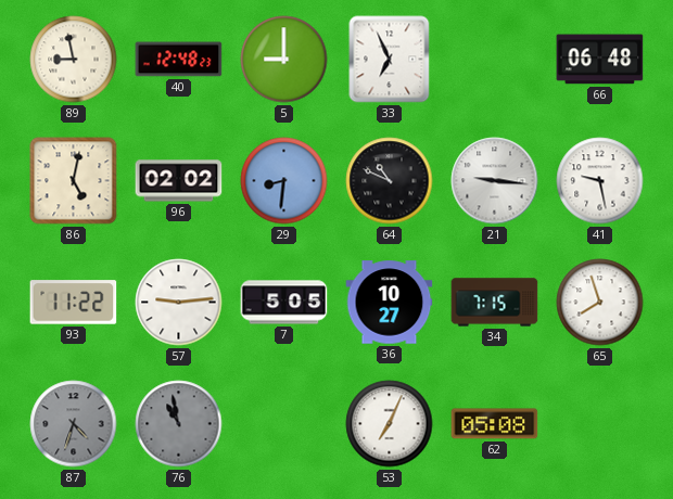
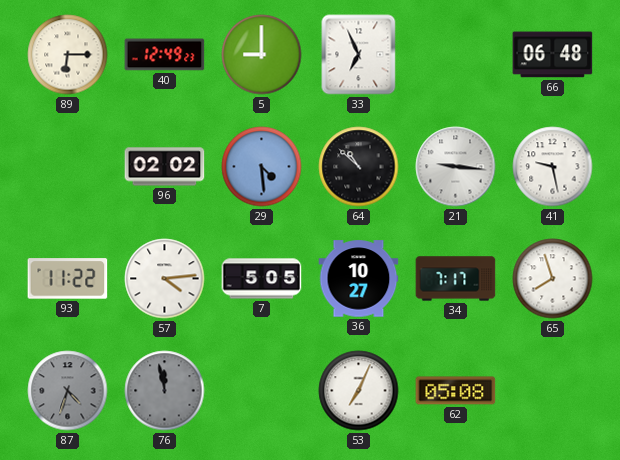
89: 8:58 -> 6:15 (68, 55)
40: 12:48 -> 12:49 (165, 55)
86: 5:02 -> none (74, 181)
29: 8:31 -> 4:29 (262, 167)
64: 10:49 -> 10:52 (359, 167)
57: 9:14 -> 4:14 (165, 279)
34: 7:15 -> 7:17 (456, 279)
76: 10:58 -> 11:58 (165, 391)
